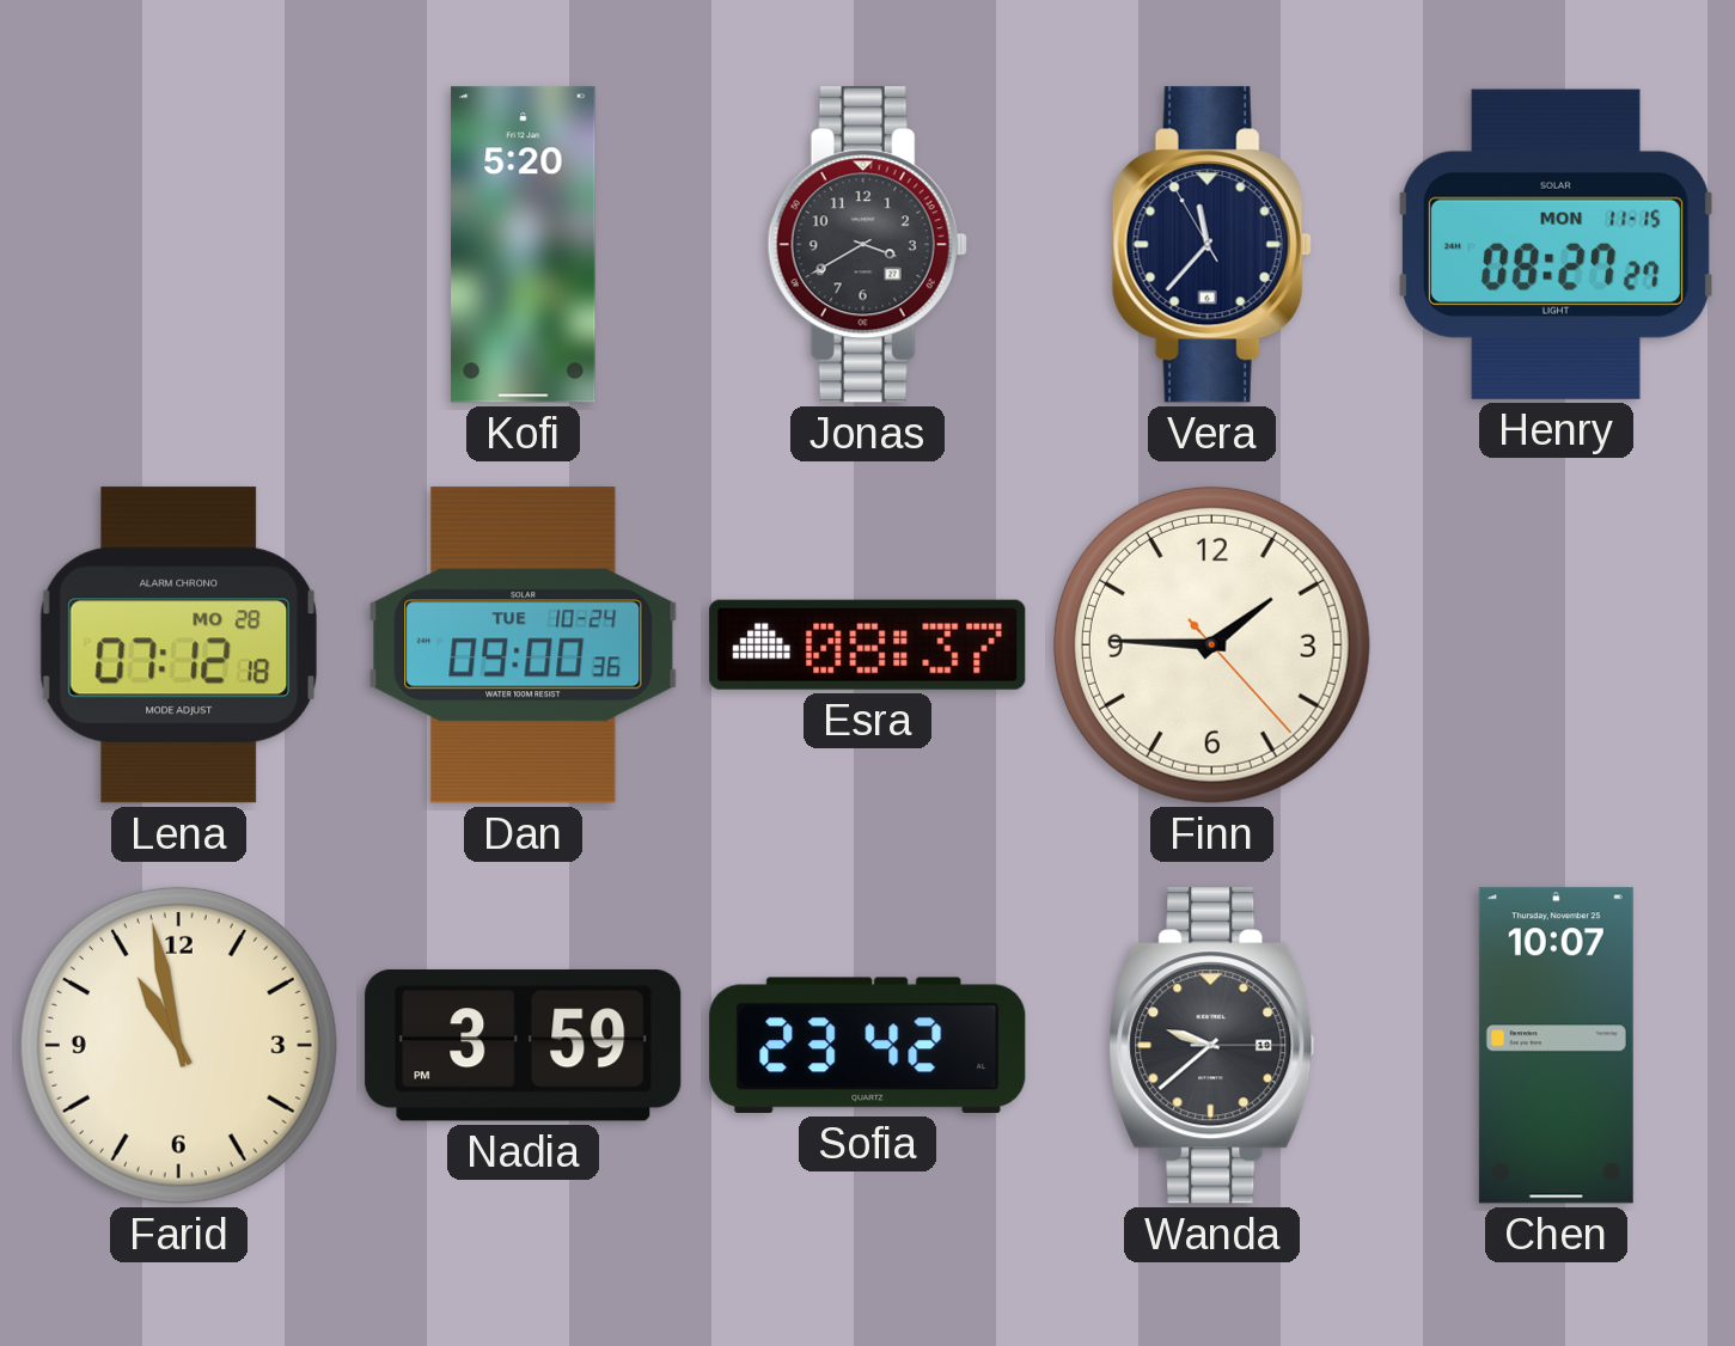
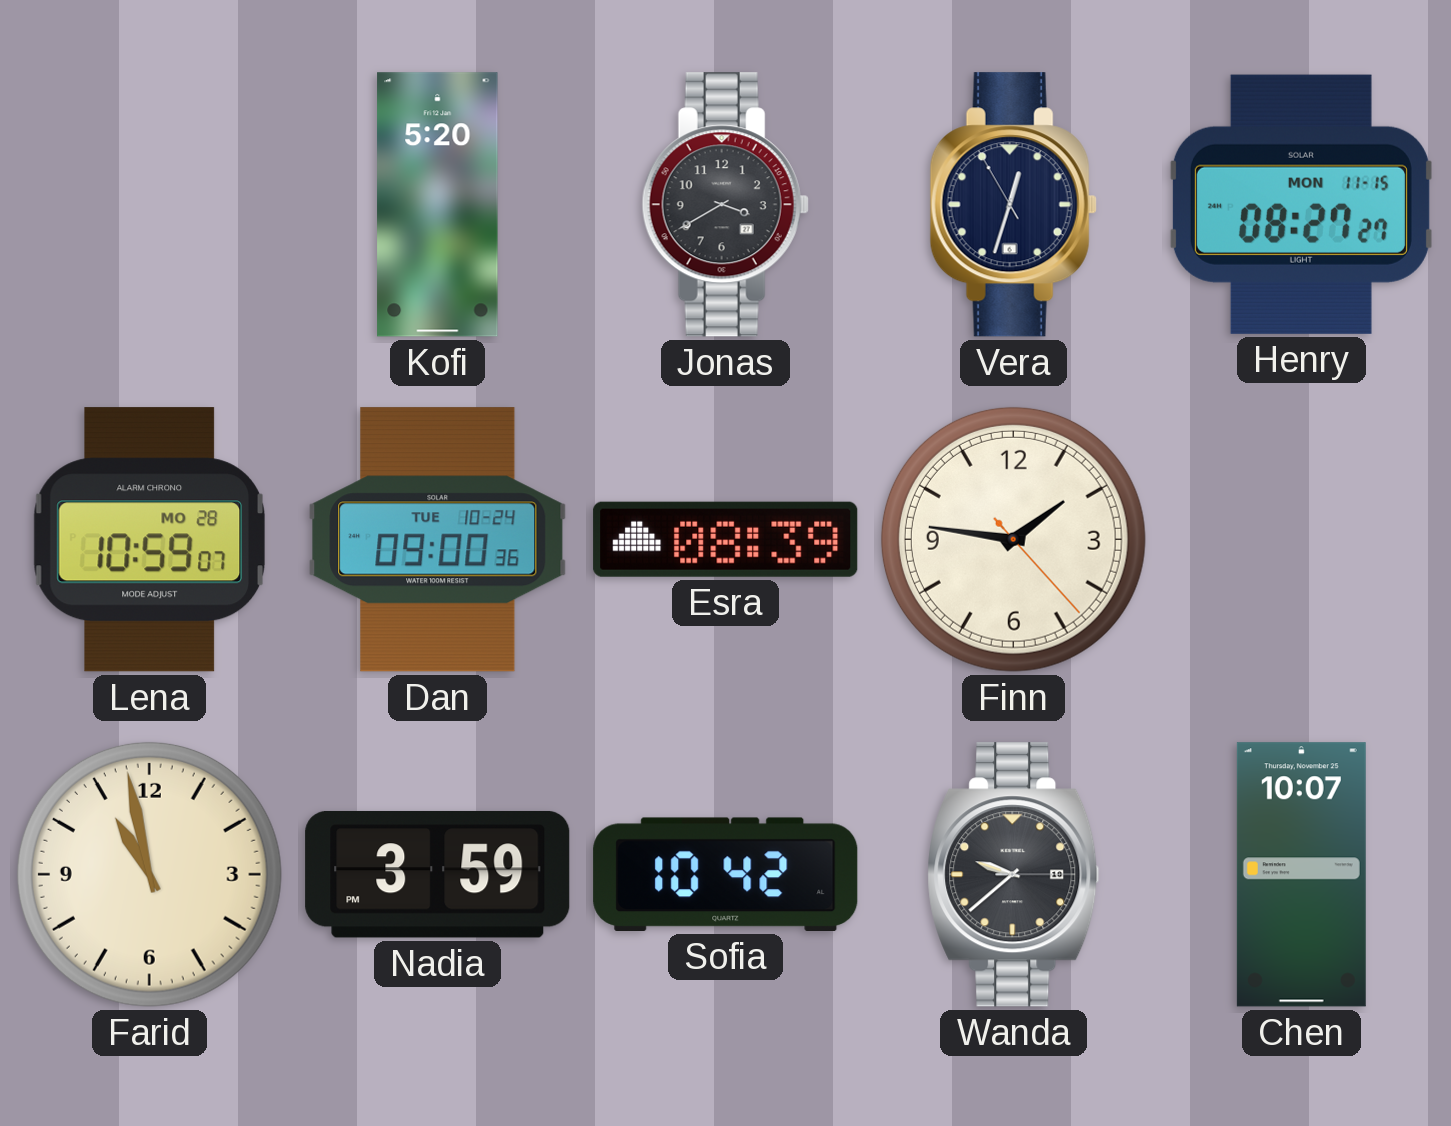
Vera: 11:36 -> 12:32 (1013, 205)
Lena: 07:12 -> 10:59 (149, 540)
Esra: 08:37 -> 08:39 (726, 539)
Finn: 1:45 -> 1:46 (1013, 539)
Sofia: 23:42 -> 10:42 (726, 874)
